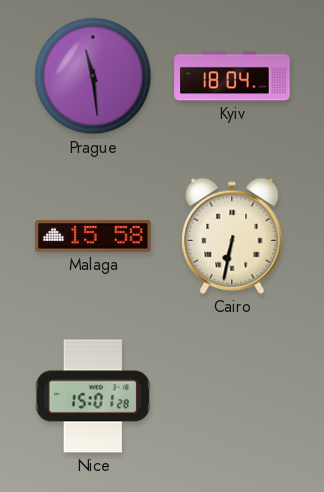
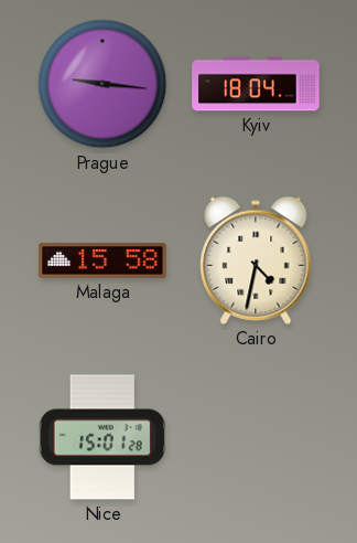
Prague: 11:29 -> 9:16 (102, 84)
Cairo: 6:32 -> 4:32 (256, 260)
